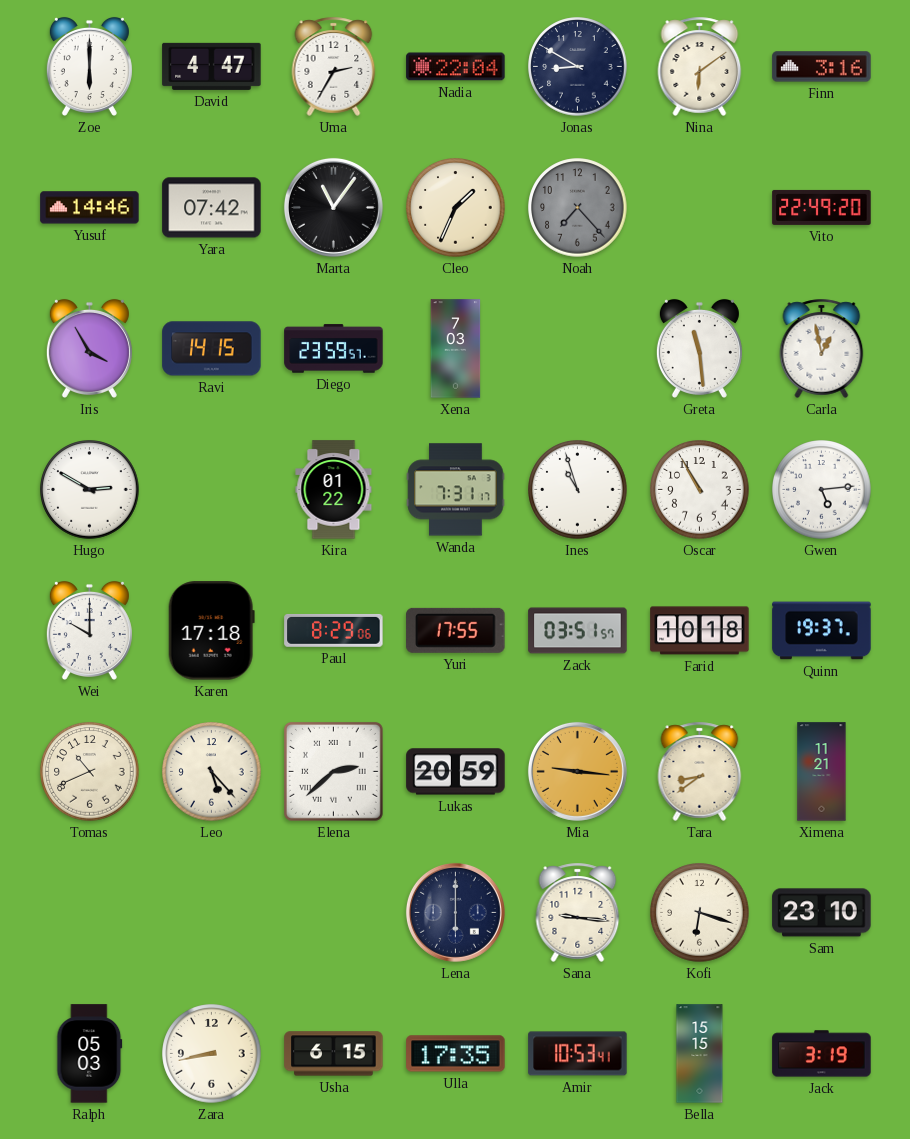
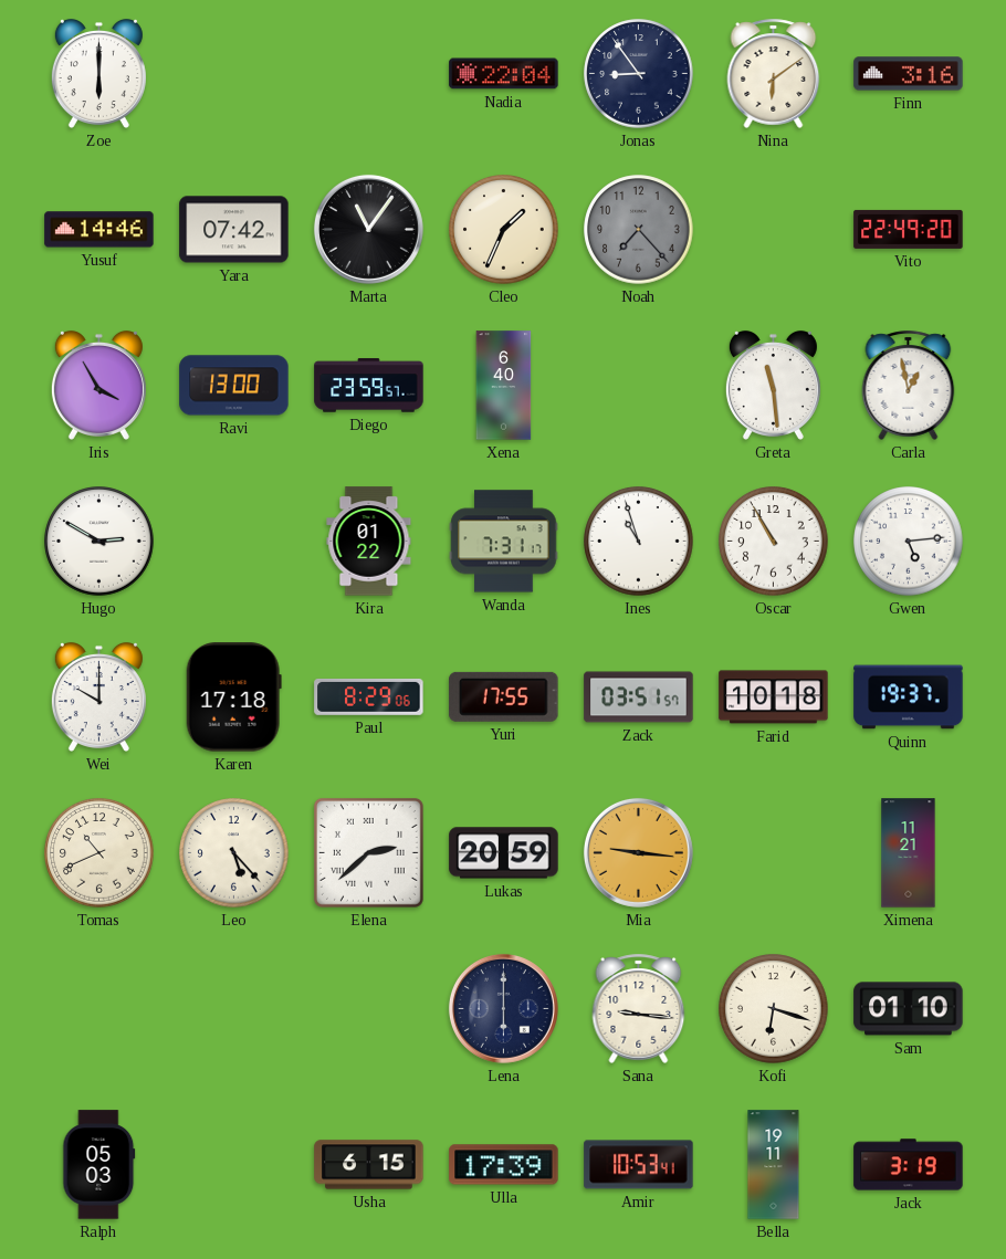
David: 4:47 -> none (212, 66)
Uma: 2:35 -> none (334, 66)
Jonas: 8:50 -> 8:54 (639, 74)
Ravi: 14:15 -> 13:00 (234, 386)
Xena: 7:03 -> 6:40 (504, 386)
Tara: 8:39 -> none (700, 771)
Sam: 23:10 -> 01:10 (909, 1009)
Zara: 8:43 -> none (212, 1054)
Ulla: 17:35 -> 17:39 (504, 1165)
Bella: 15:15 -> 19:11 (774, 1165)
